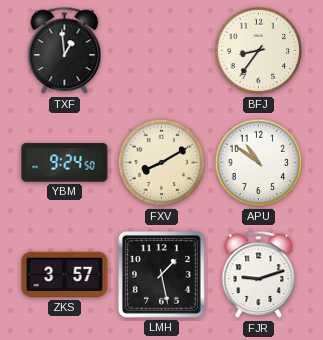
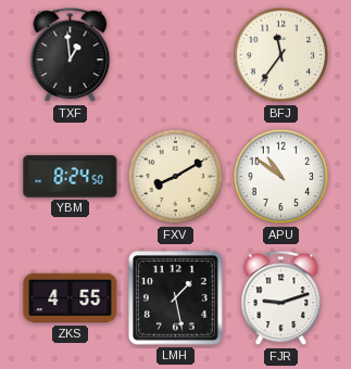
BFJ: 8:36 -> 11:36 (281, 55)
YBM: 9:24 -> 8:24 (71, 177)
ZKS: 3:57 -> 4:55 (71, 298)
